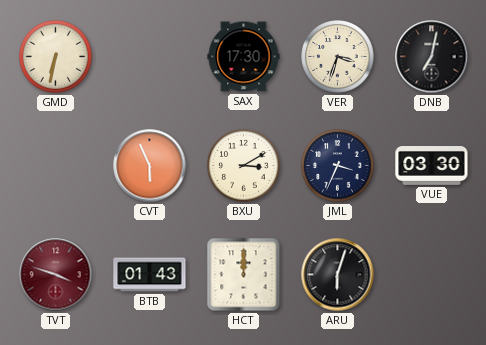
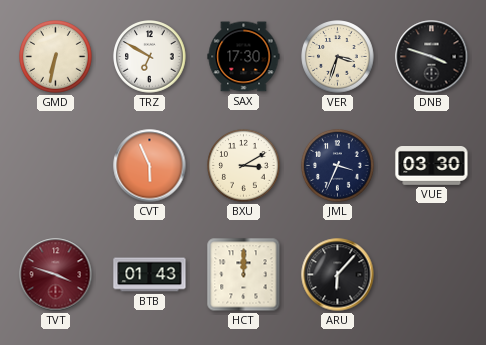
TRZ: none -> 6:50 (150, 57)
DNB: 7:02 -> 3:48 (432, 57)
ARU: 6:03 -> 6:07 (338, 275)
